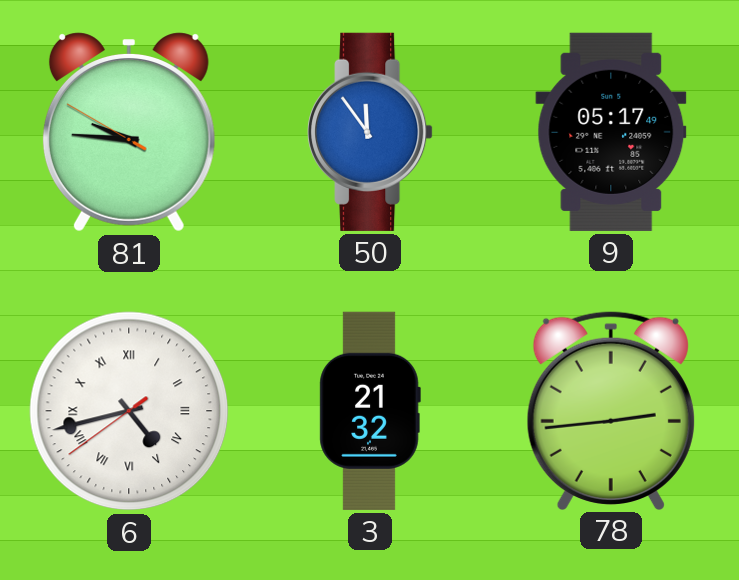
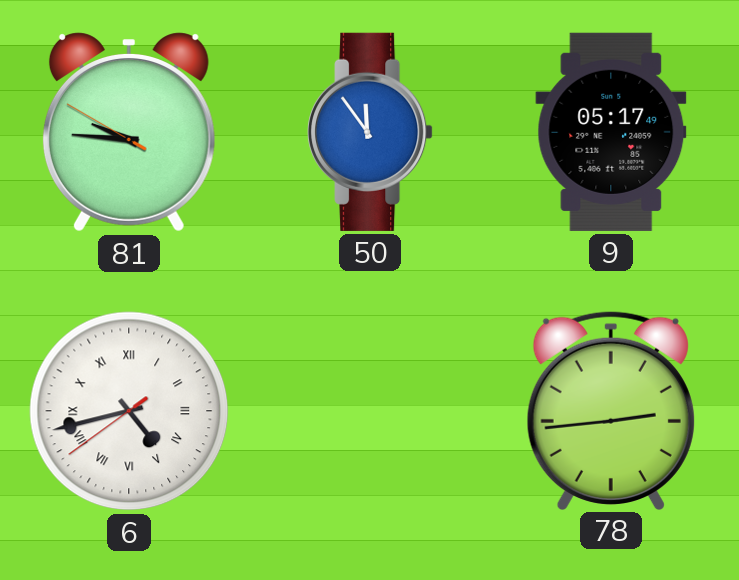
3: 21:32 -> none (370, 411)
